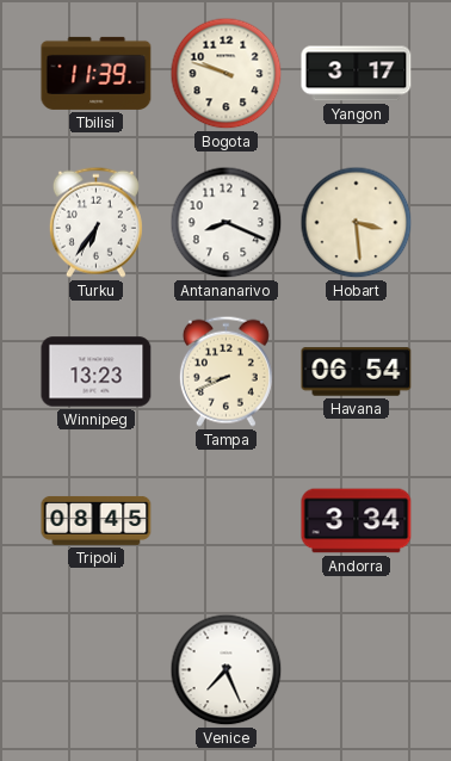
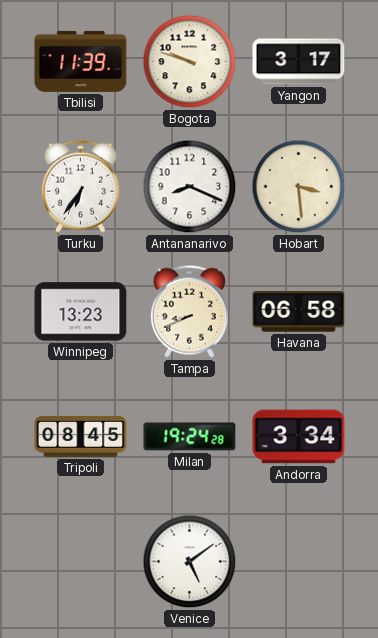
Havana: 06:54 -> 06:58 (299, 312)
Milan: none -> 19:24 (190, 437)
Venice: 7:26 -> 5:09 (190, 562)
